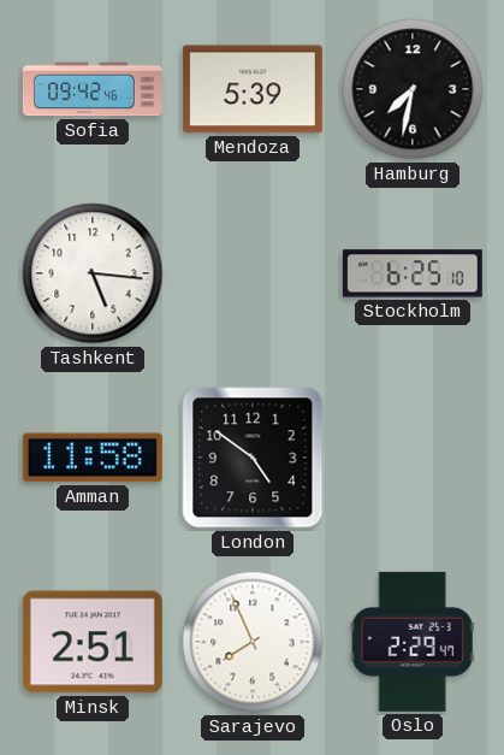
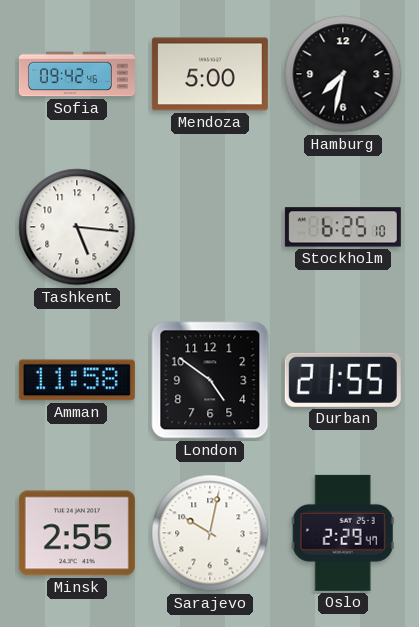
Mendoza: 5:39 -> 5:00 (210, 74)
Durban: none -> 21:55 (343, 380)
Minsk: 2:51 -> 2:55 (77, 533)
Sarajevo: 7:56 -> 10:02 (210, 533)
